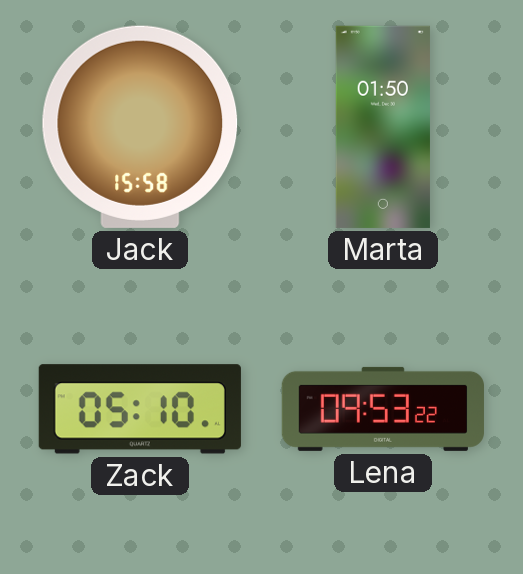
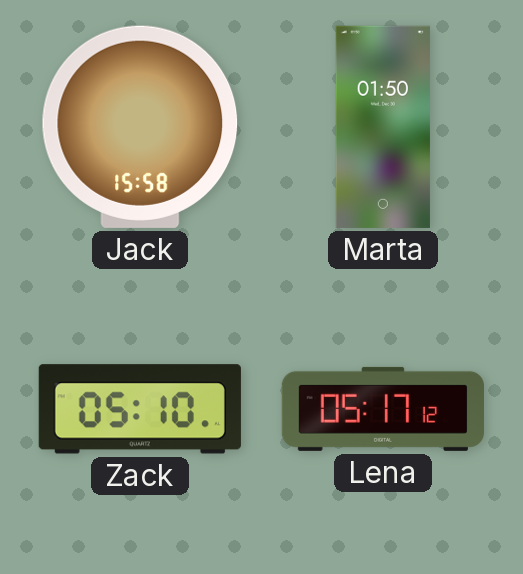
Lena: 09:53 -> 05:17 (383, 409)
